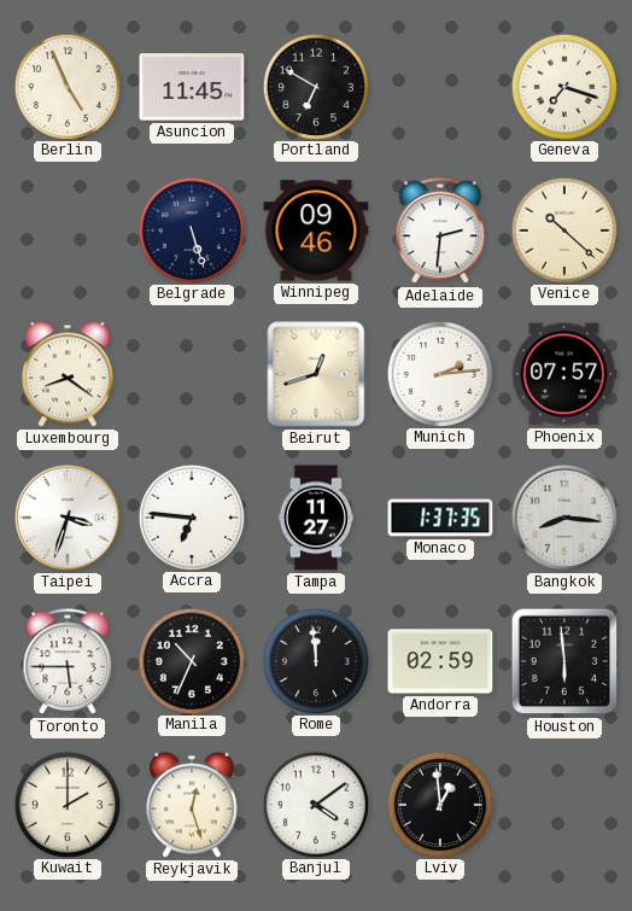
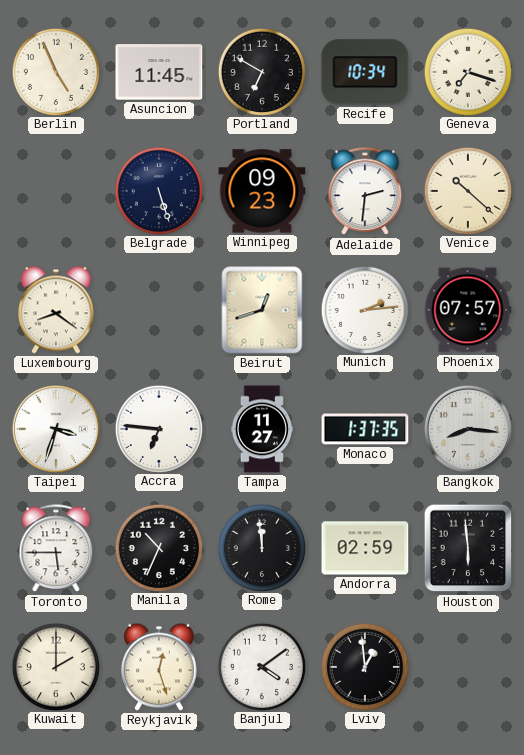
Recife: none -> 10:34 (365, 72)
Winnipeg: 09:46 -> 09:23 (262, 191)
